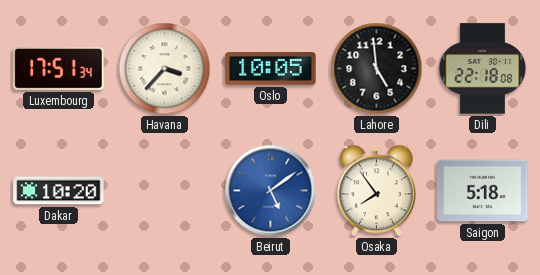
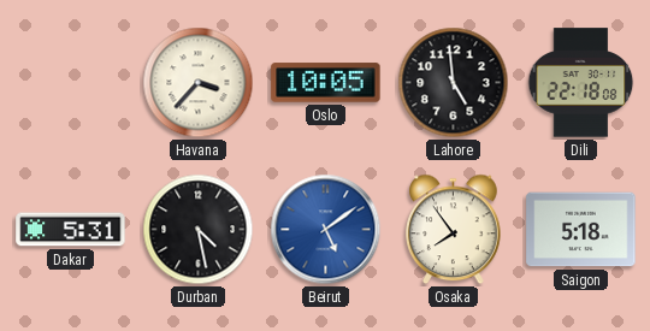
Luxembourg: 17:51 -> none (59, 69)
Dakar: 10:20 -> 5:31 (71, 230)
Durban: none -> 4:28 (199, 230)
